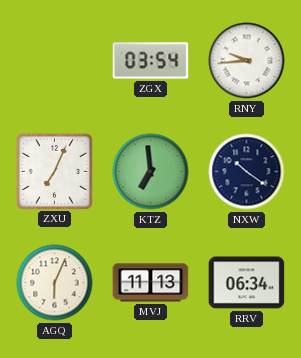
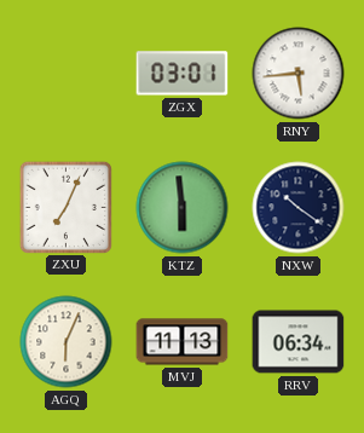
ZGX: 03:54 -> 03:01 (183, 74)
RNY: 9:44 -> 5:44 (299, 74)
KTZ: 6:59 -> 5:59 (183, 208)
